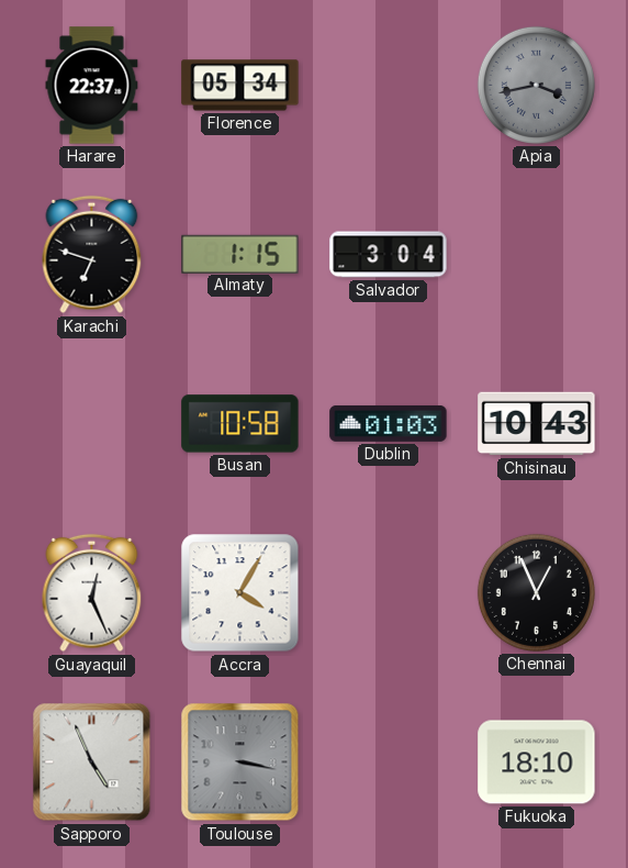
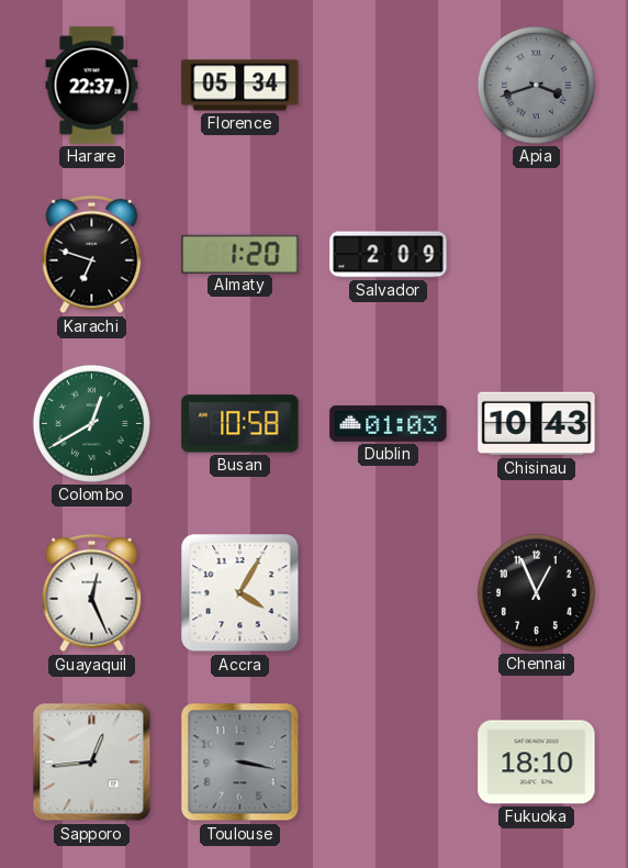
Apia: 3:43 -> 3:42 (536, 85)
Almaty: 1:15 -> 1:20 (240, 254)
Salvador: 3:04 -> 2:09 (389, 255)
Colombo: none -> 12:40 (91, 423)
Sapporo: 4:56 -> 12:44 (92, 763)
